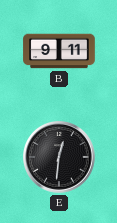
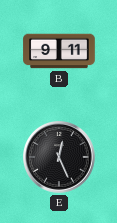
E: 12:31 -> 12:26 (60, 158)
